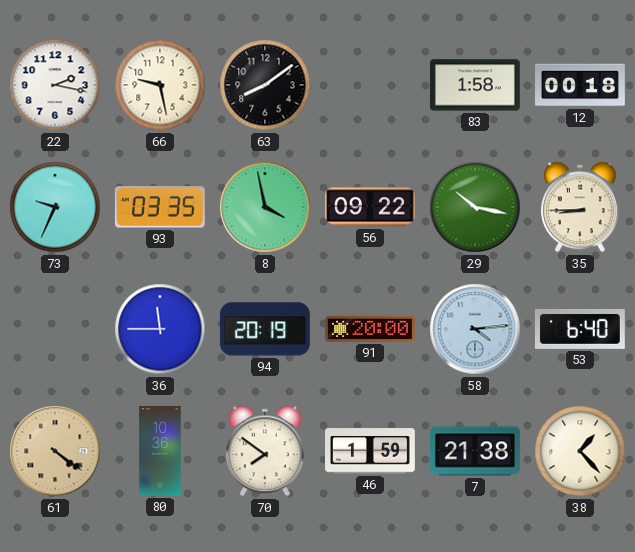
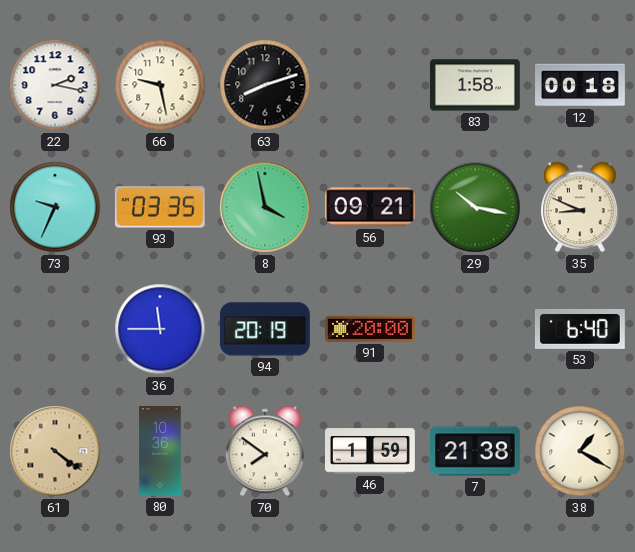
63: 8:09 -> 8:12 (265, 85)
56: 09:22 -> 09:21 (371, 207)
35: 8:45 -> 8:49 (581, 207)
58: 4:14 -> none (475, 329)
38: 1:23 -> 1:20 (580, 451)
